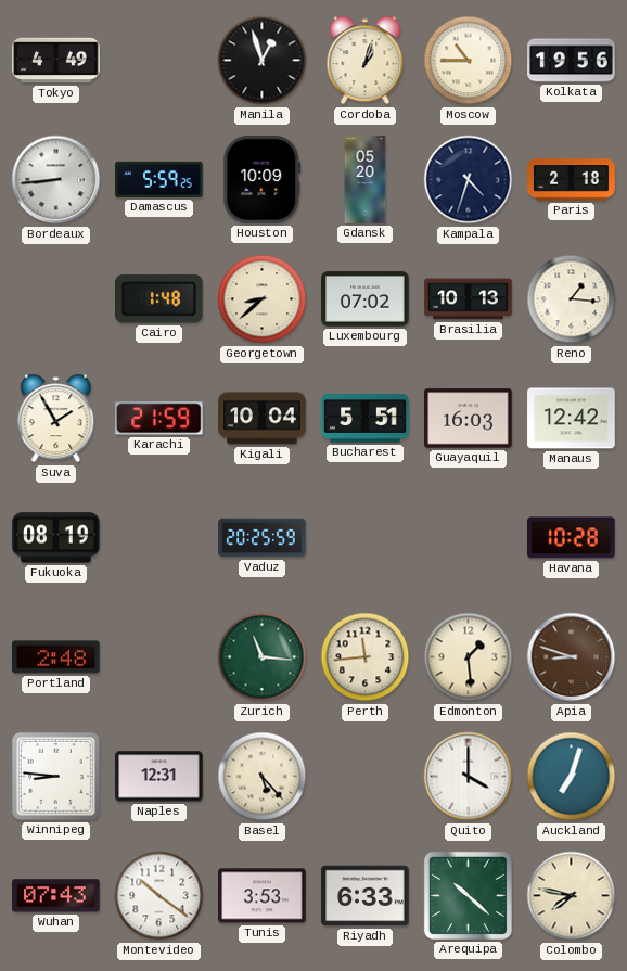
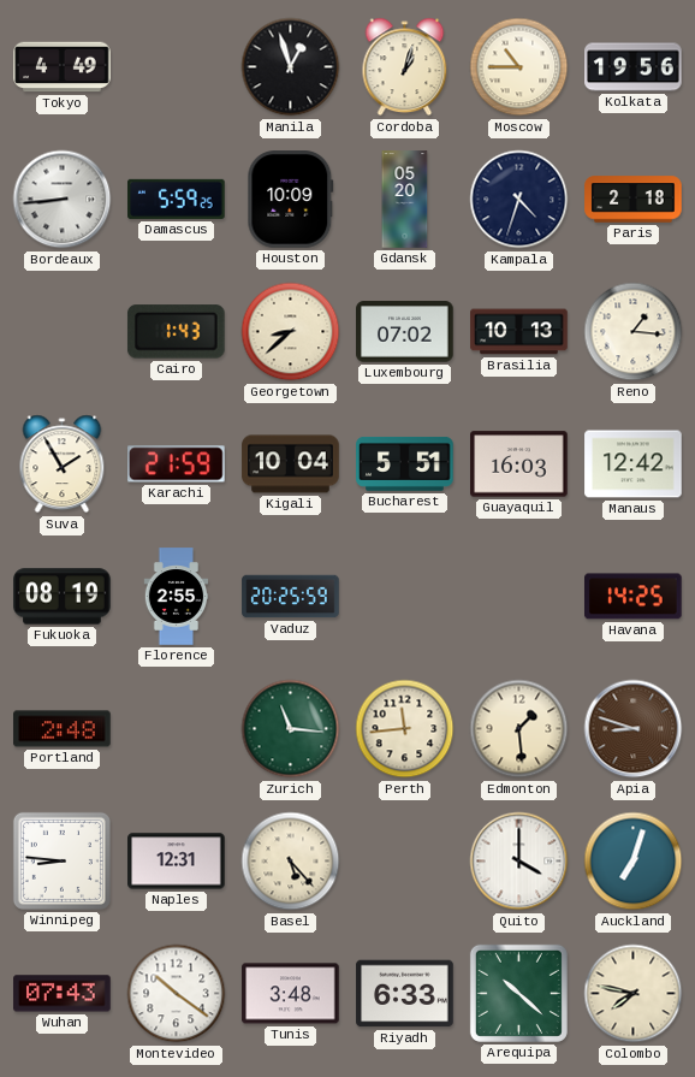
Cairo: 1:48 -> 1:43 (177, 332)
Florence: none -> 2:55 (177, 597)
Havana: 10:28 -> 14:25 (634, 597)
Tunis: 3:53 -> 3:48 (291, 994)
